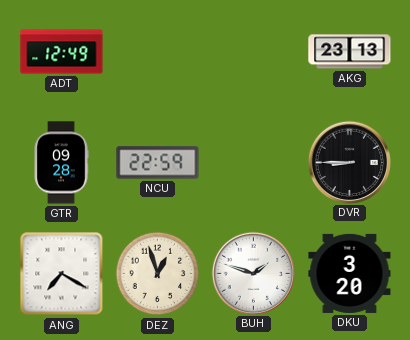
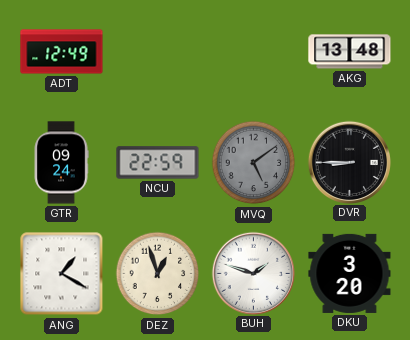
AKG: 23:13 -> 13:48 (350, 52)
GTR: 09:28 -> 09:24 (61, 163)
MVQ: none -> 5:09 (254, 163)
ANG: 7:20 -> 1:20 (62, 274)
